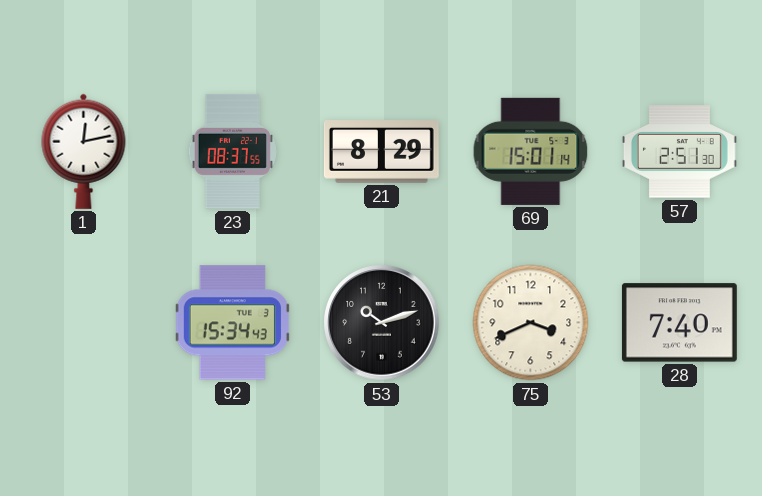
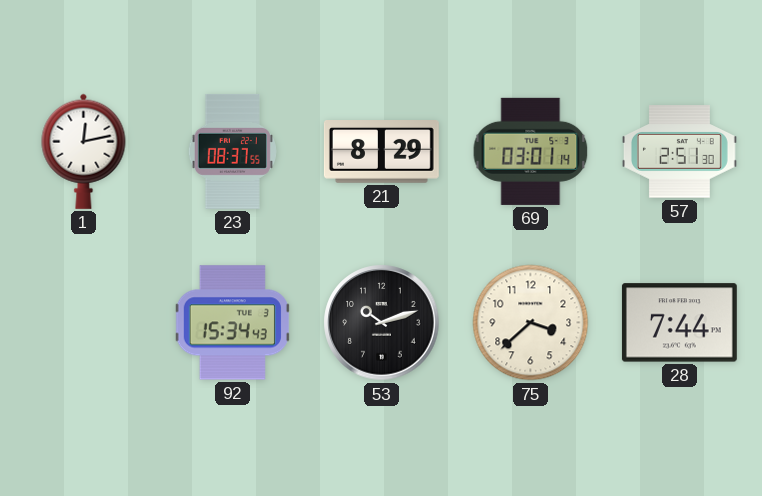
69: 15:01 -> 03:01 (531, 151)
75: 3:41 -> 3:38 (531, 323)
28: 7:40 -> 7:44 (679, 323)
